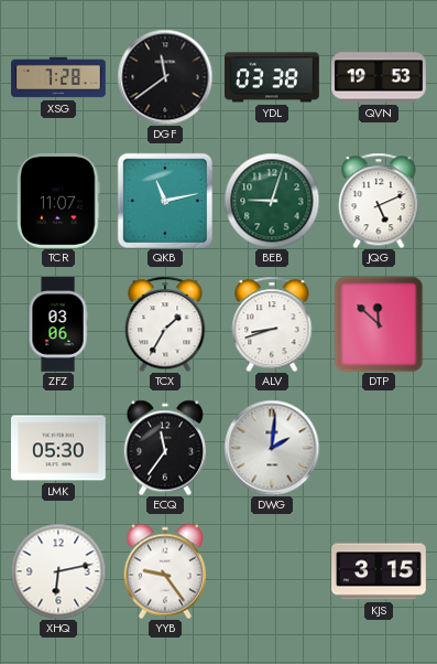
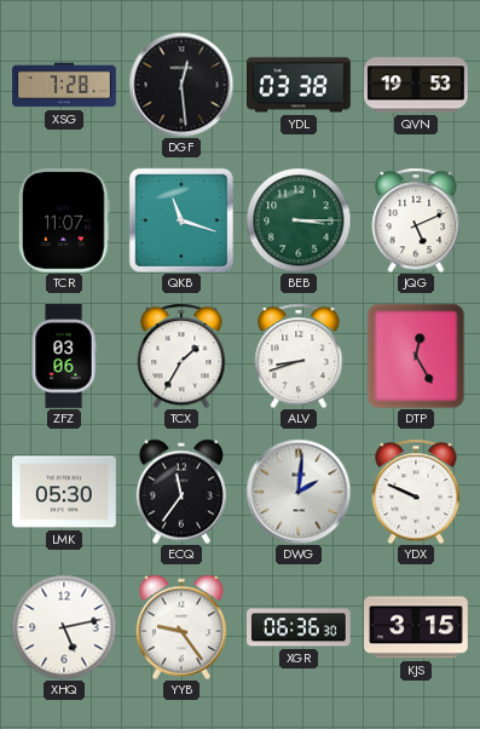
DGF: 11:39 -> 12:29 (181, 85)
QKB: 11:13 -> 11:18 (181, 220)
BEB: 9:03 -> 3:15 (299, 220)
DTP: 11:52 -> 12:25 (416, 356)
YDX: none -> 9:49 (416, 492)
XHQ: 6:13 -> 5:13 (64, 627)
XGR: none -> 06:36 (300, 627)
